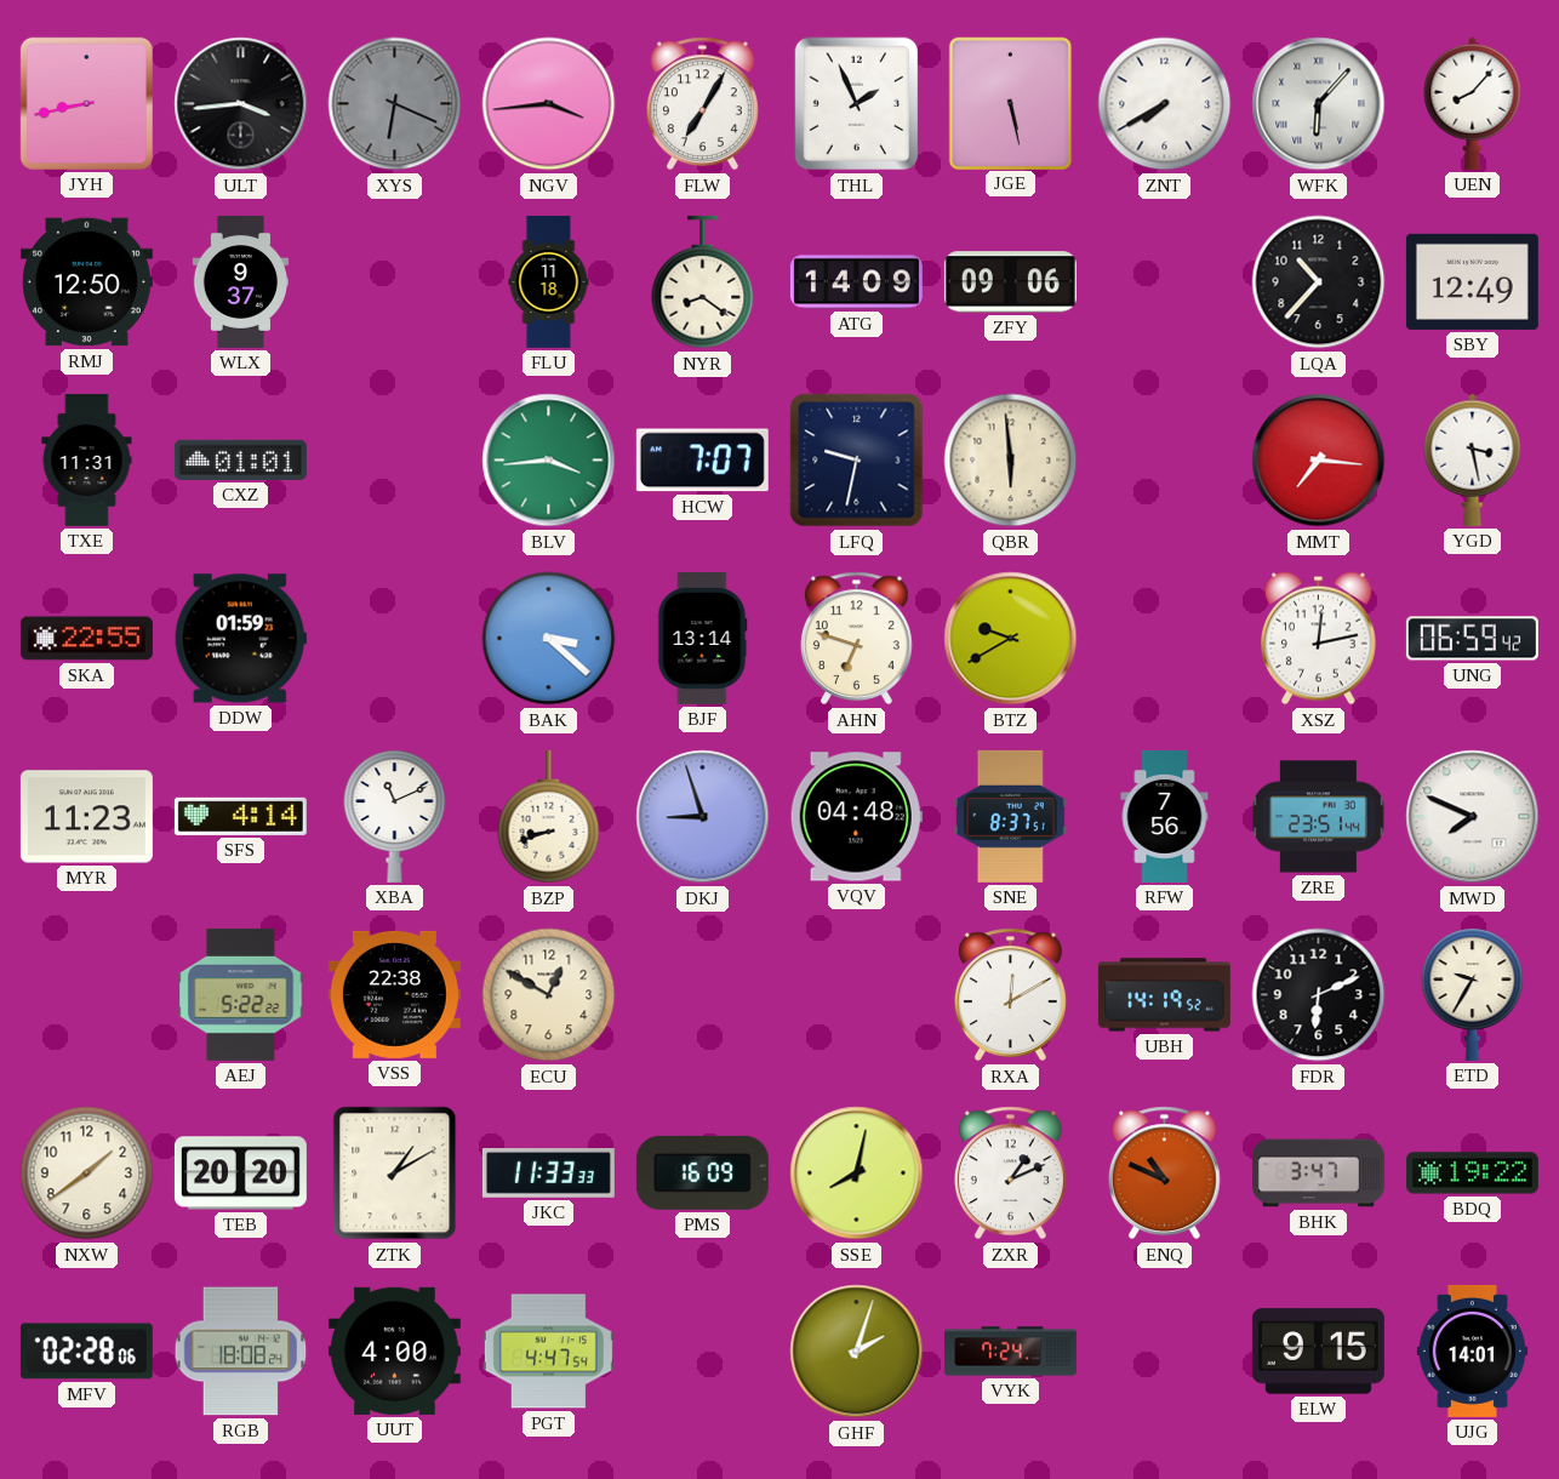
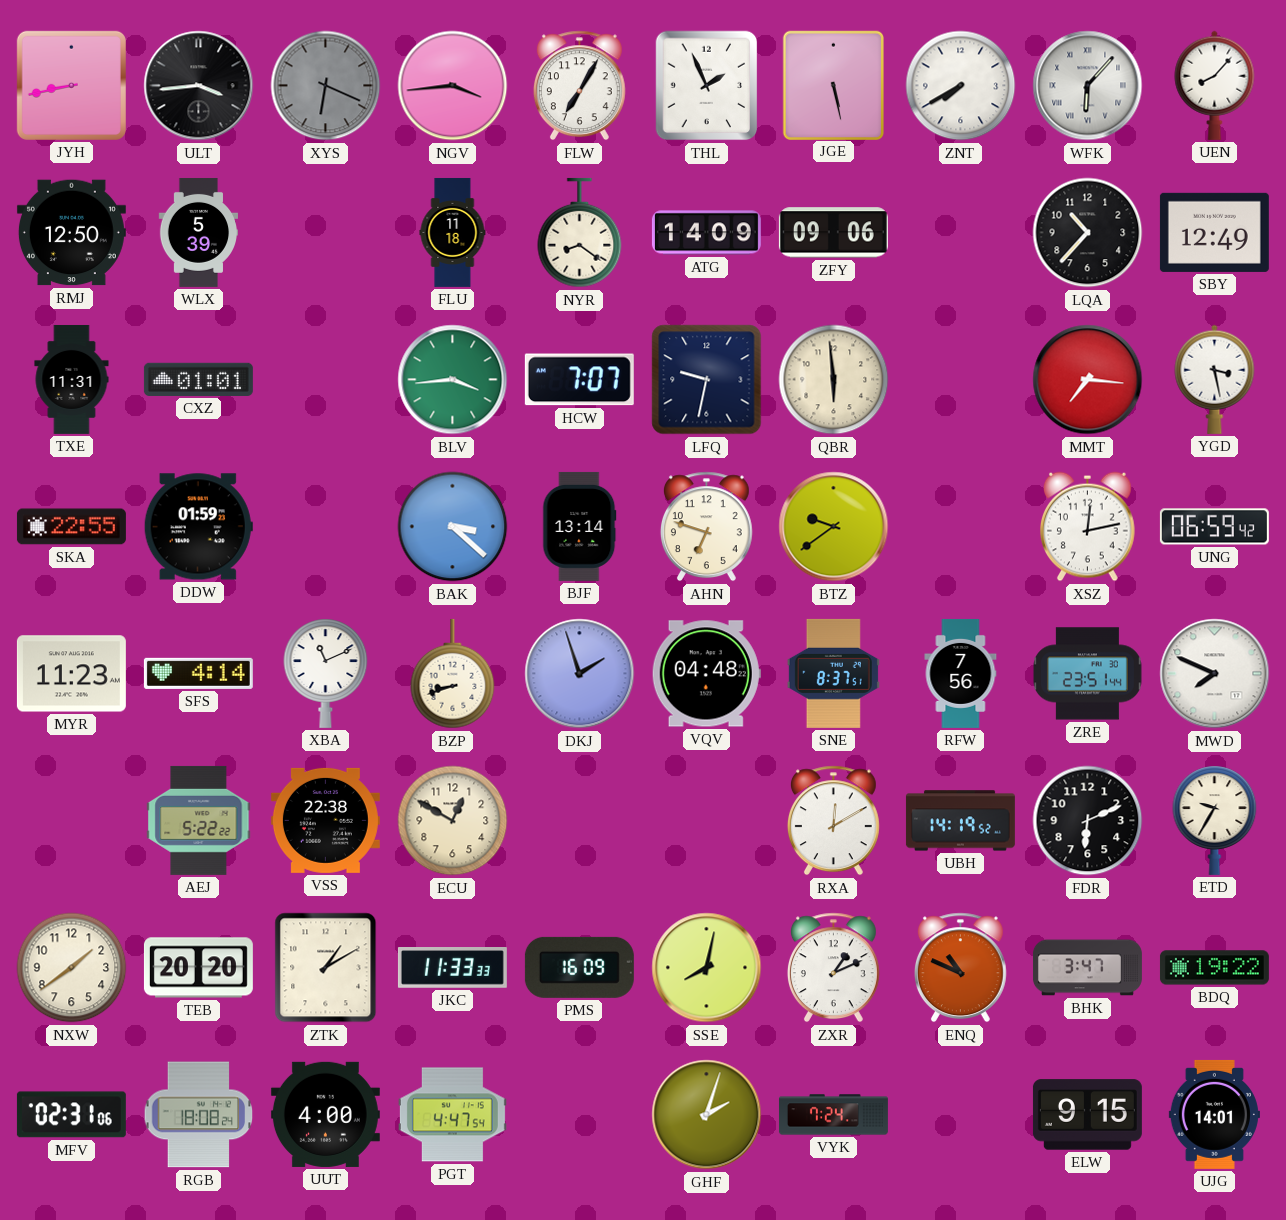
WLX: 9:37 -> 5:39 (198, 232)
BTZ: 9:40 -> 9:39 (834, 527)
DKJ: 8:57 -> 1:57 (580, 674)
MFV: 02:28 -> 02:31 (71, 1115)
